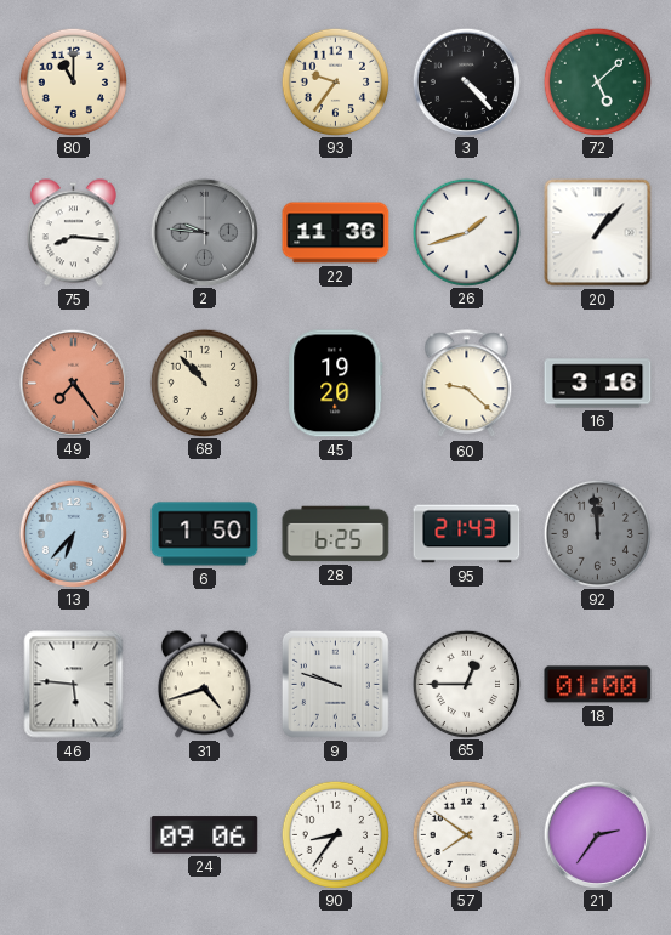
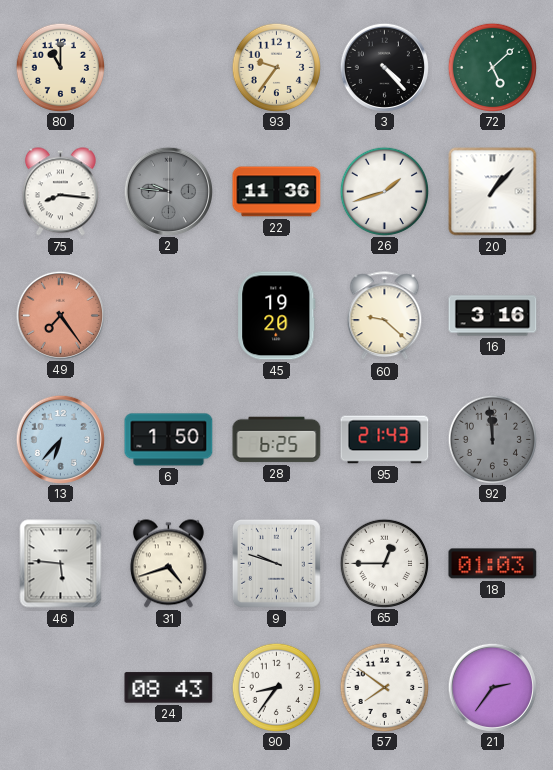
68: 10:53 -> none (204, 382)
18: 01:00 -> 01:03 (493, 564)
24: 09:06 -> 08:43 (169, 688)
